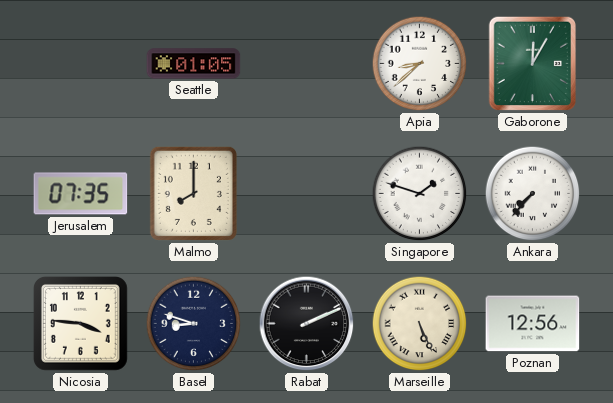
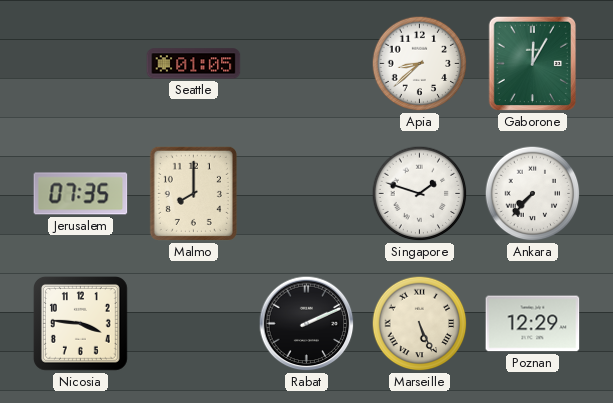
Basel: 8:48 -> none (194, 324)
Poznan: 12:56 -> 12:29 (533, 324)
